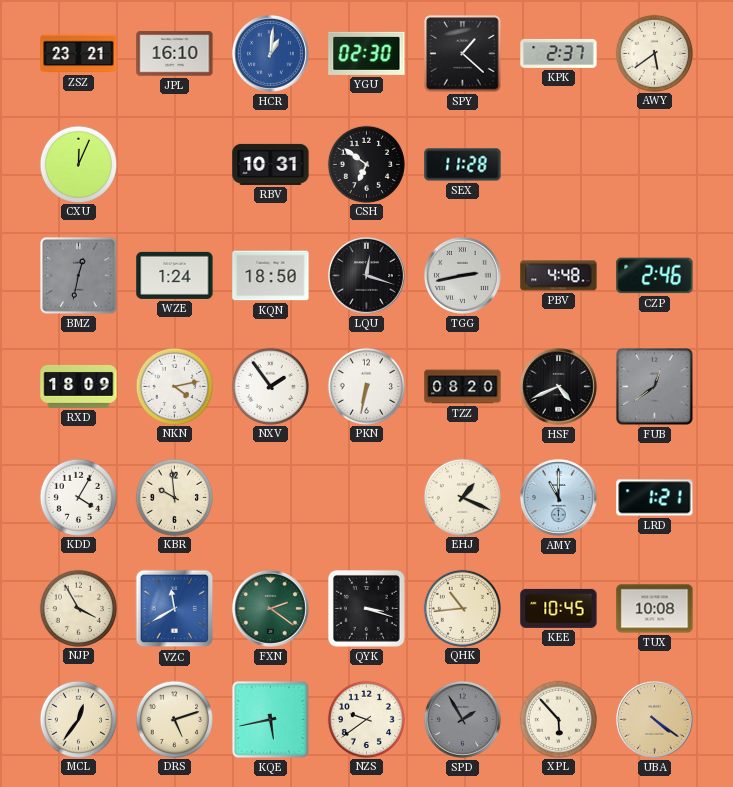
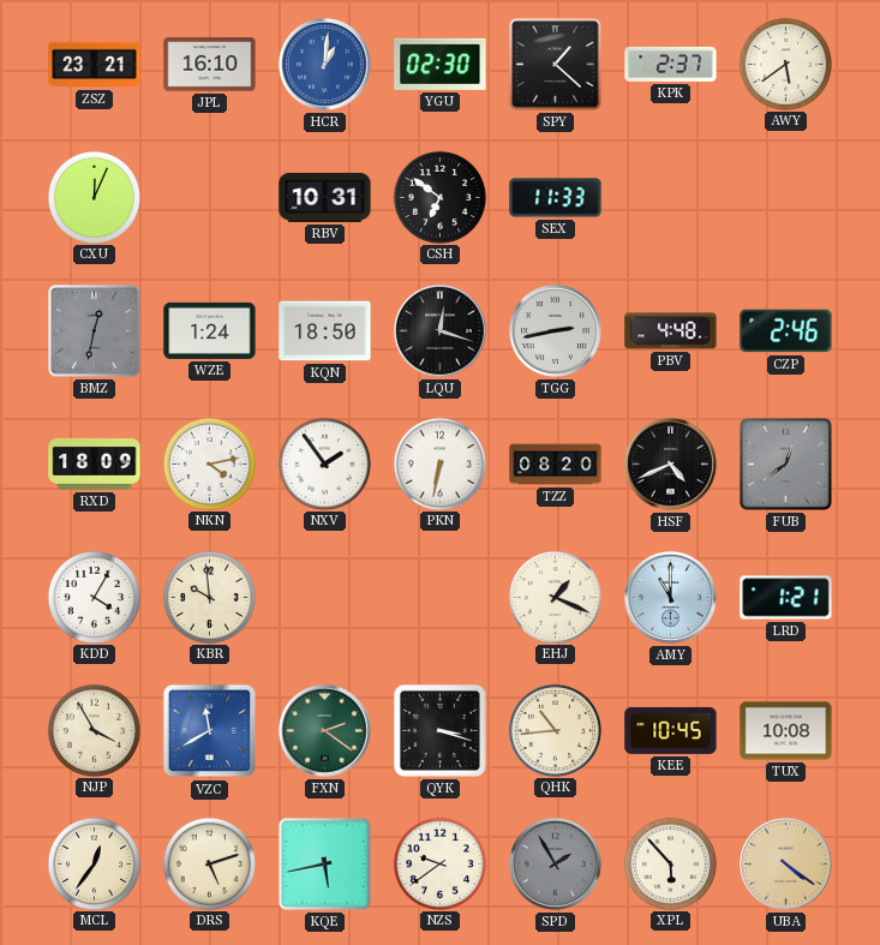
SEX: 11:28 -> 11:33 (556, 198)
